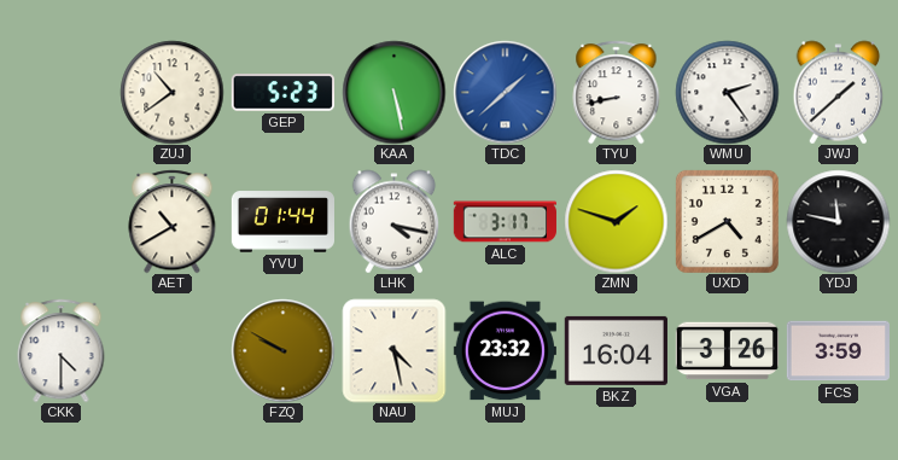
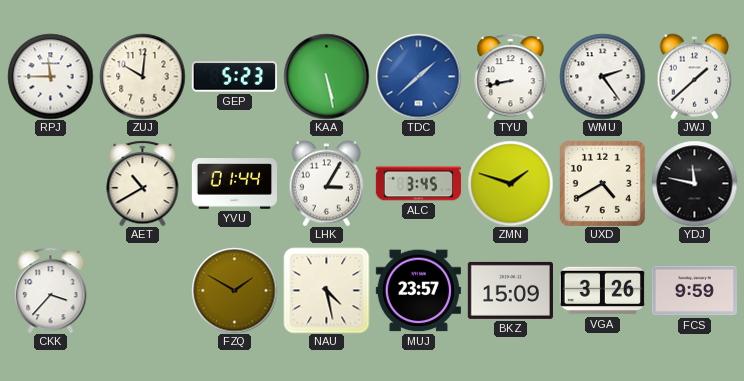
RPJ: none -> 11:45 (50, 76)
ZUJ: 10:39 -> 10:01 (142, 76)
LHK: 4:17 -> 3:05 (327, 183)
ALC: 3:17 -> 3:45 (418, 184)
CKK: 4:30 -> 3:37 (51, 290)
FZQ: 9:50 -> 1:50 (234, 290)
MUJ: 23:32 -> 23:57 (418, 291)
BKZ: 16:04 -> 15:09 (510, 290)
FCS: 3:59 -> 9:59 (694, 291)
